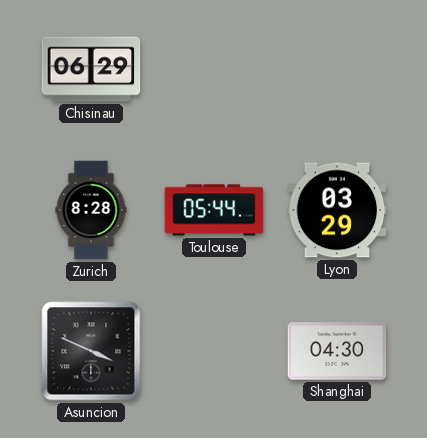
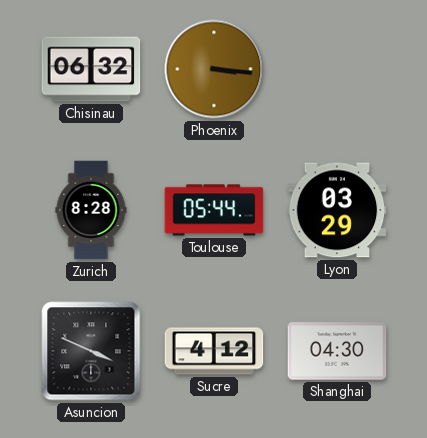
Chisinau: 06:29 -> 06:32 (91, 69)
Phoenix: none -> 3:16 (214, 69)
Sucre: none -> 4:12 (214, 351)
